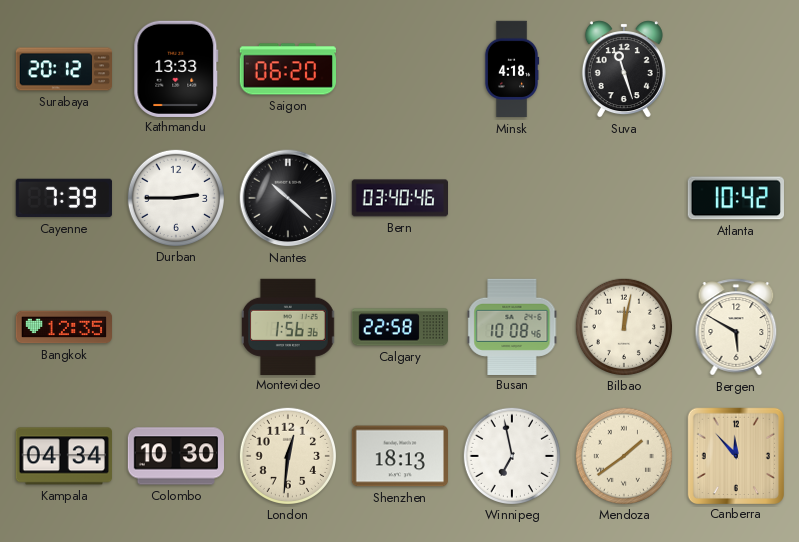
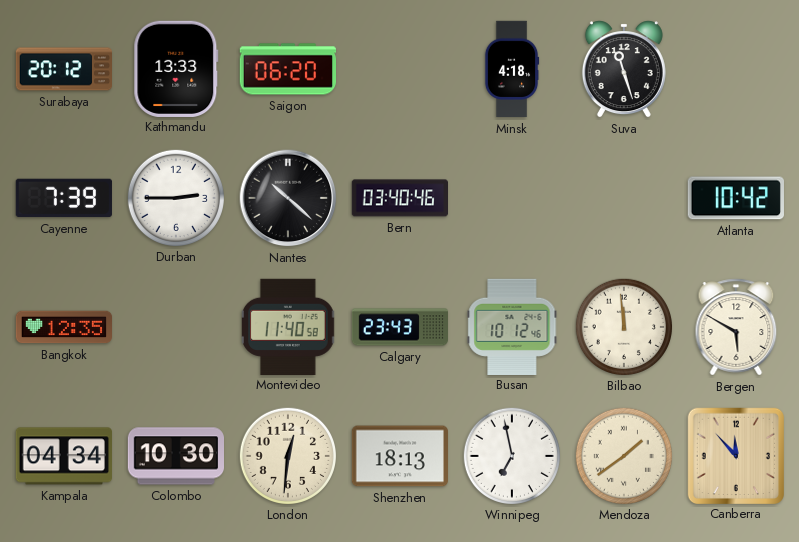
Montevideo: 1:56 -> 11:40 (289, 326)
Calgary: 22:58 -> 23:43 (399, 327)
Busan: 10:08 -> 10:12 (512, 326)
Bilbao: 12:02 -> 11:59 (623, 326)
